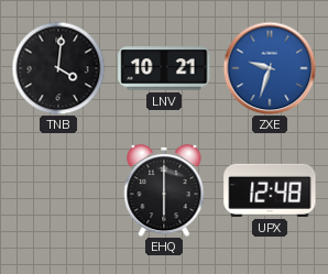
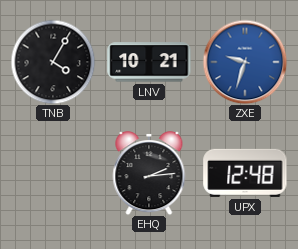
TNB: 4:01 -> 4:05 (53, 62)
EHQ: 6:00 -> 2:14 (149, 173)
